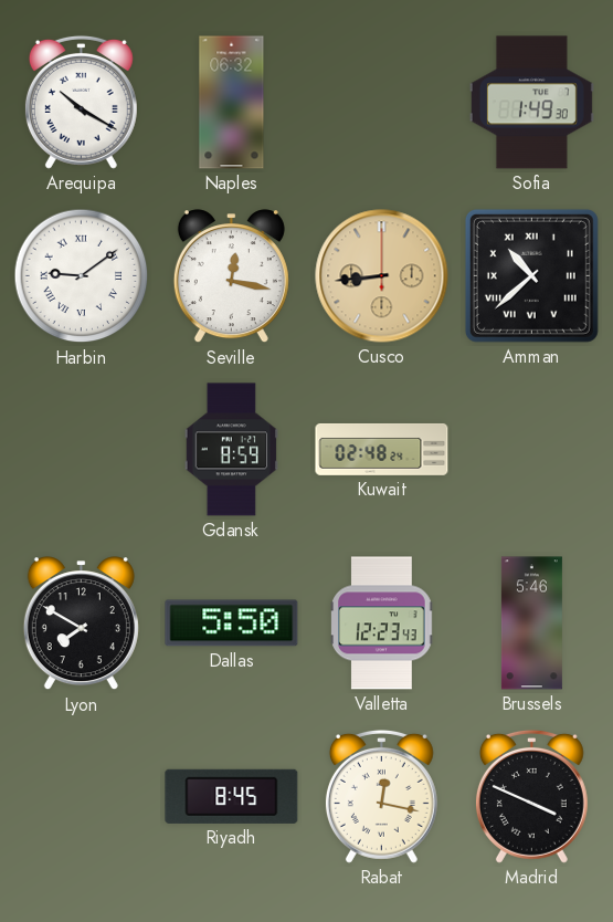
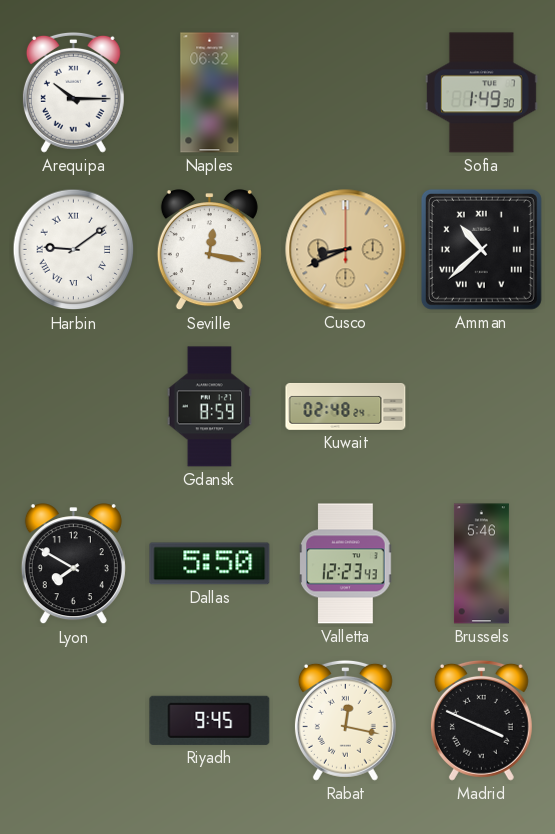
Arequipa: 10:20 -> 10:15 (73, 92)
Cusco: 8:44 -> 8:41 (346, 250)
Riyadh: 8:45 -> 9:45 (210, 720)
